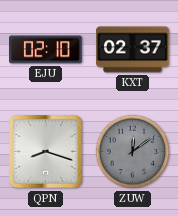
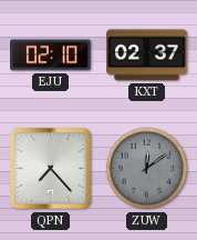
QPN: 8:18 -> 7:23 (51, 169)
